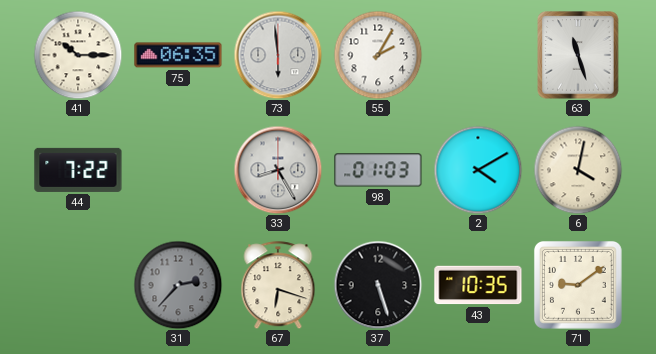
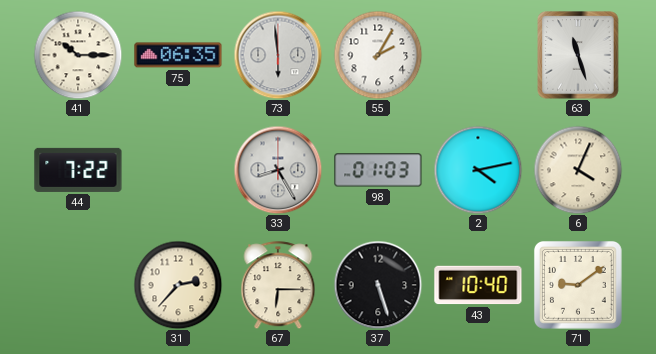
2: 4:10 -> 4:13 (478, 170)
6: 4:02 -> 4:04 (578, 170)
31 dial: grey -> cream (178, 285)
67: 6:18 -> 6:15 (278, 285)
43: 10:35 -> 10:40 (478, 285)
